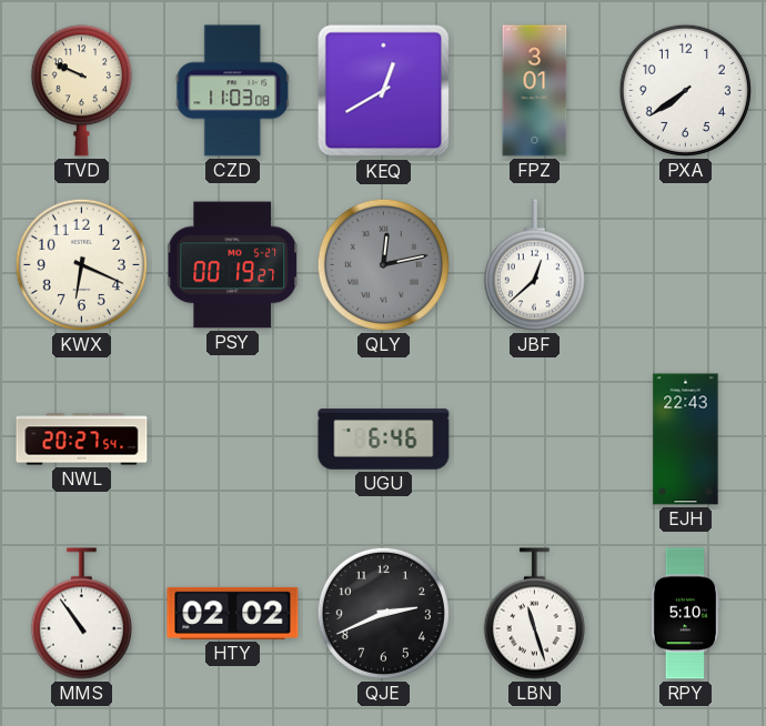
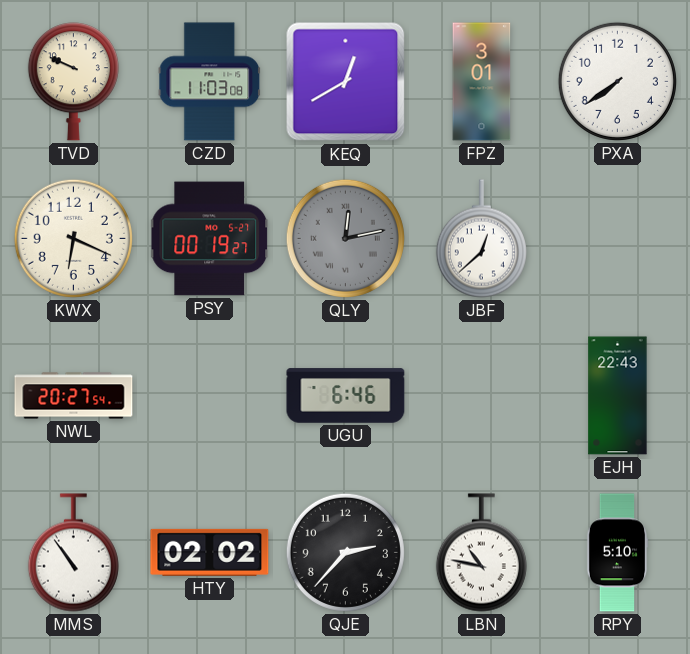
QJE: 2:41 -> 2:37 (345, 552)
LBN: 11:27 -> 10:47 (481, 553)
